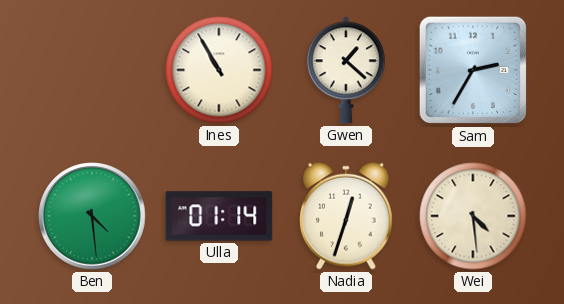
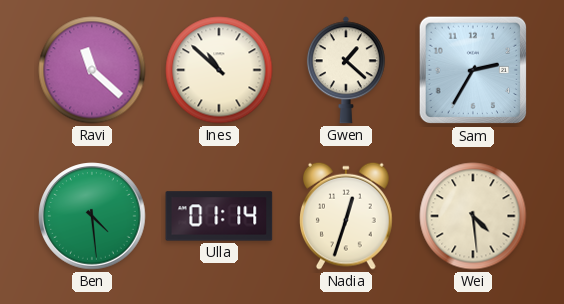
Ravi: none -> 11:22 (92, 70)
Ines: 10:55 -> 10:52 (219, 70)
